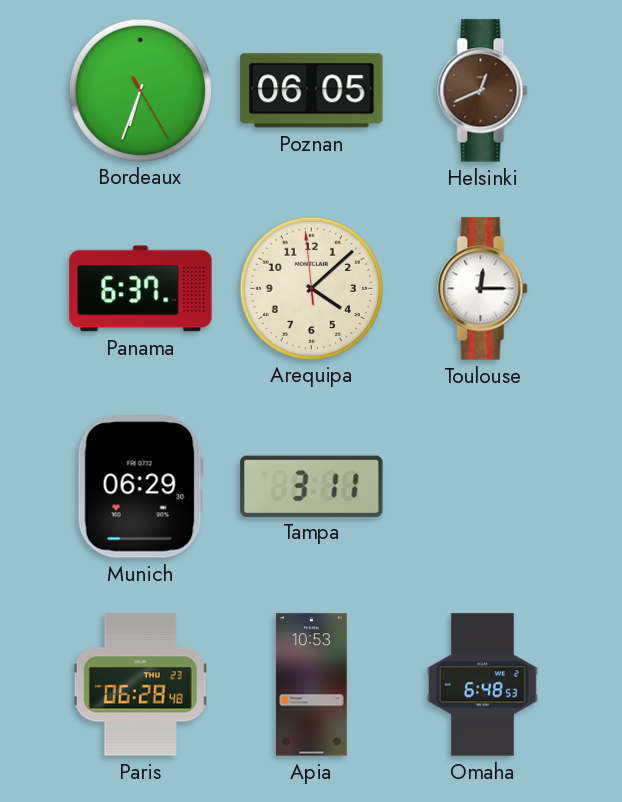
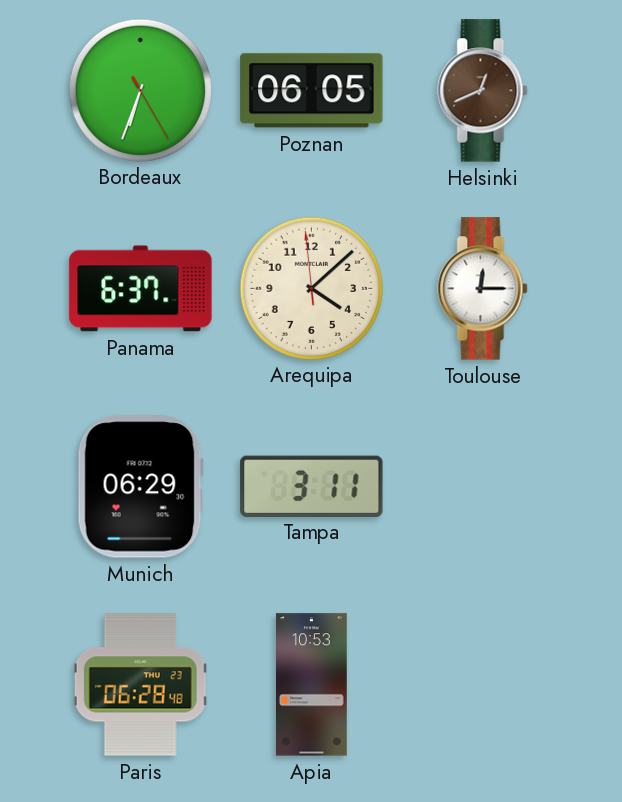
Omaha: 6:48 -> none (483, 685)
